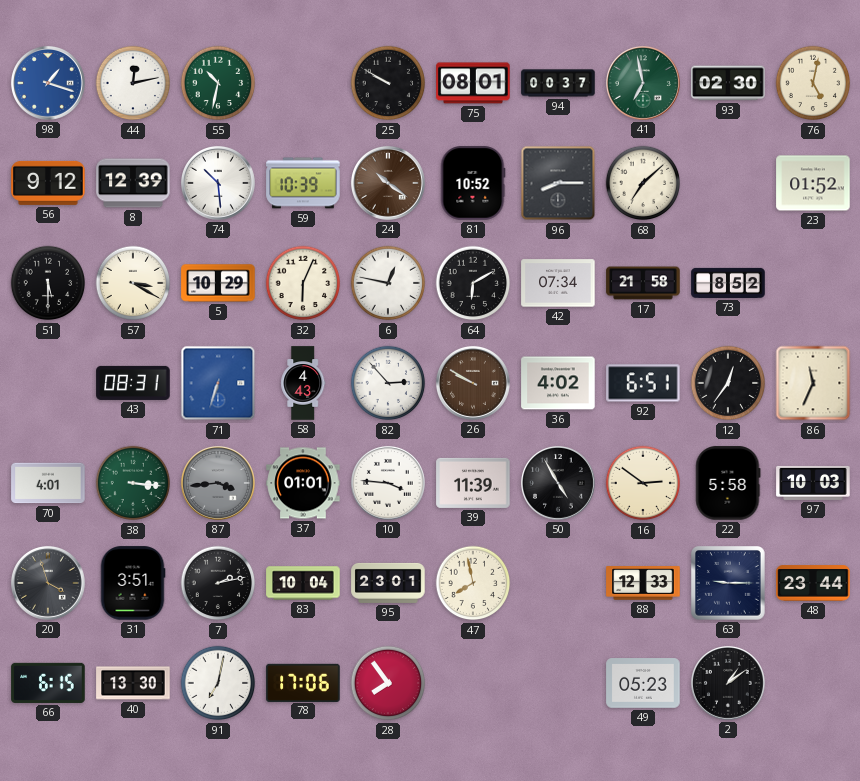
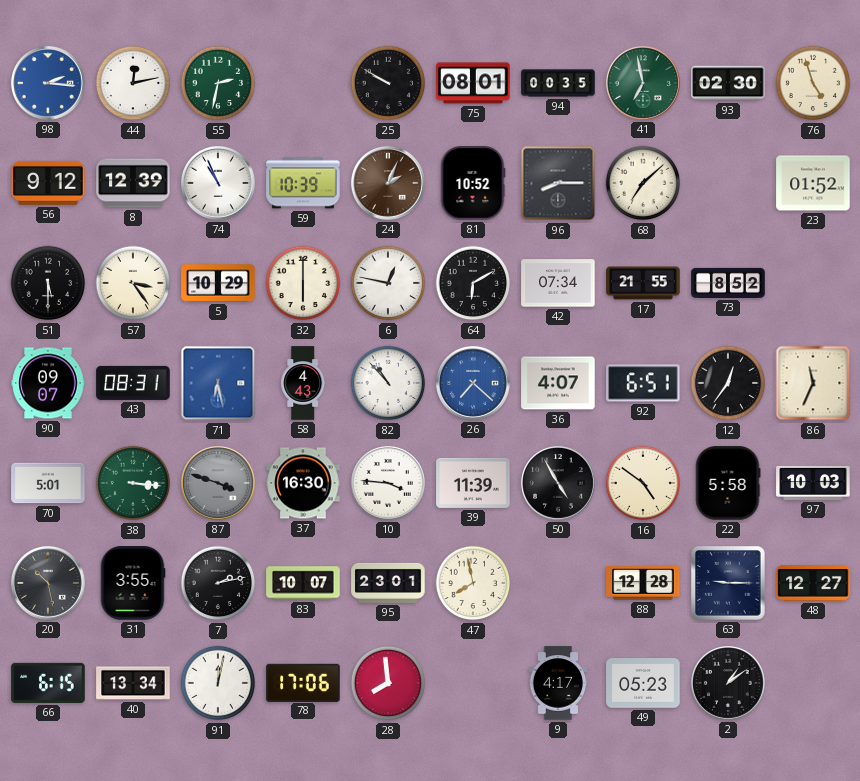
98: 1:18 -> 2:16 (48, 83)
55: 10:32 -> 2:32 (218, 83)
94: 00:37 -> 00:35 (558, 83)
76: 5:02 -> 4:57 (813, 83)
74: 10:29 -> 10:56 (218, 183)
24: 10:21 -> 2:04 (388, 183)
57: 3:20 -> 3:24 (133, 283)
32: 6:04 -> 6:00 (303, 283)
17: 21:58 -> 21:55 (643, 283)
90: none -> 09:07 (48, 383)
71: 6:33 -> 6:28 (218, 383)
82: 2:53 -> 10:53 (388, 383)
26: 9:50 -> 7:22 (473, 383)
26 dial: brown -> blue (473, 383)
36: 4:02 -> 4:07 (558, 383)
70: 4:01 -> 5:01 (48, 483)
87: 3:44 -> 3:48 (218, 483)
37: 01:01 -> 16:30 (303, 483)
16: 2:51 -> 4:51 (643, 483)
20: 3:57 -> 10:28 (48, 583)
31: 3:51 -> 3:55 (133, 583)
83: 10:04 -> 10:07 (303, 583)
88: 12:33 -> 12:28 (643, 583)
48: 23:44 -> 12:27 (813, 583)
40: 13:30 -> 13:34 (133, 683)
91: 7:02 -> 12:02 (218, 683)
28: 7:54 -> 7:59 (388, 683)
9: none -> 4:17 (558, 683)
